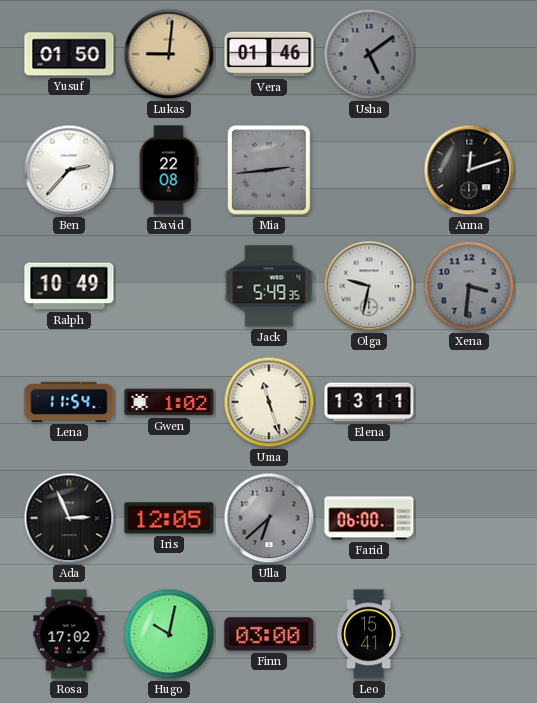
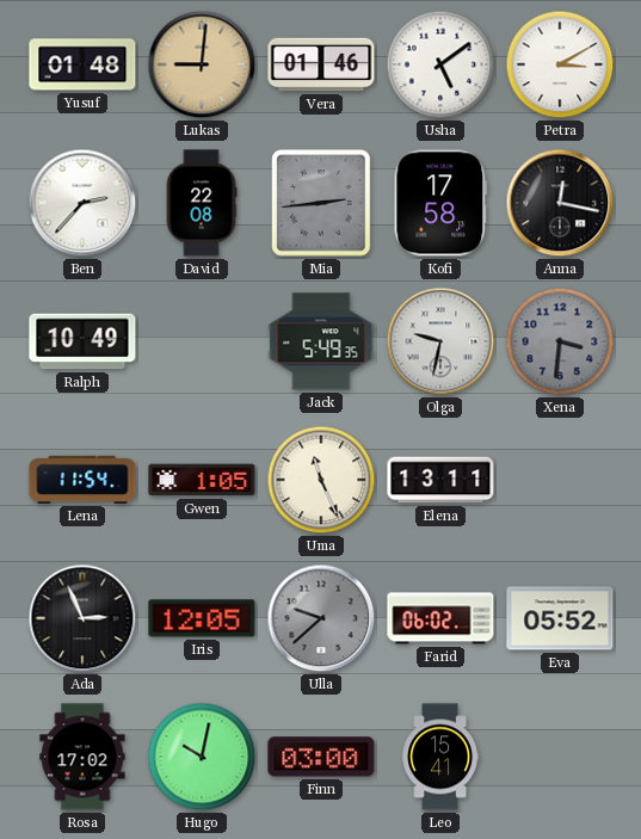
Yusuf: 01:50 -> 01:48 (82, 64)
Usha dial: grey -> white (440, 64)
Petra: none -> 3:10 (560, 64)
Kofi: none -> 17:58 (440, 203)
Anna: 12:12 -> 12:17 (560, 203)
Gwen: 1:02 -> 1:05 (202, 480)
Uma: 11:27 -> 11:26 (321, 480)
Ulla: 6:38 -> 9:38 (321, 618)
Farid: 06:00 -> 06:02 (440, 618)
Eva: none -> 05:52 (560, 618)
